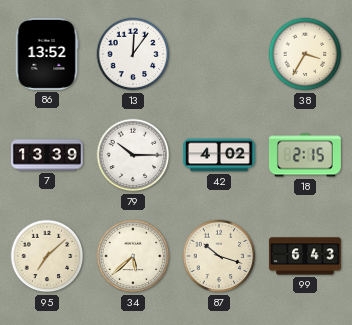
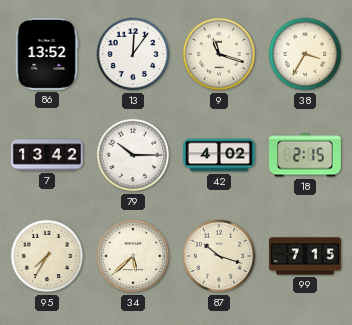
9: none -> 11:18 (219, 54)
7: 13:39 -> 13:42 (47, 155)
95: 7:08 -> 7:35 (47, 256)
99: 6:43 -> 7:15 (305, 256)
